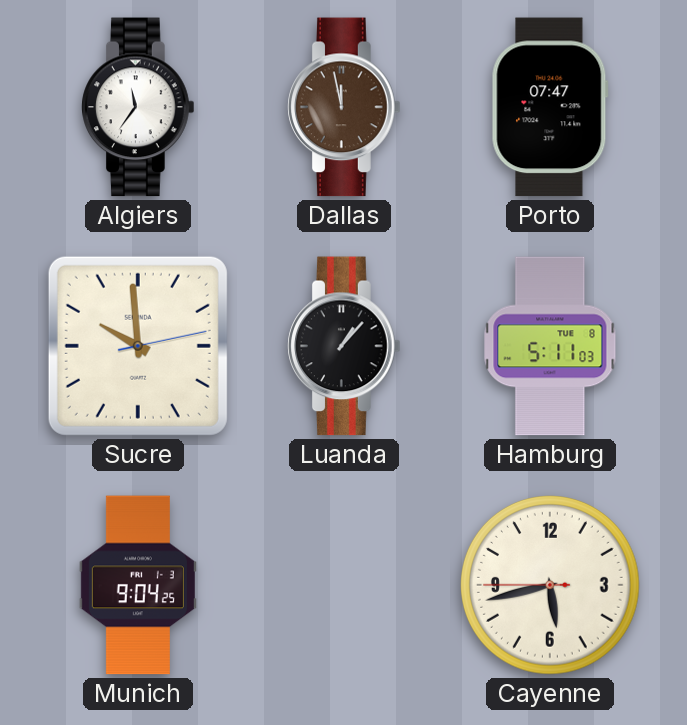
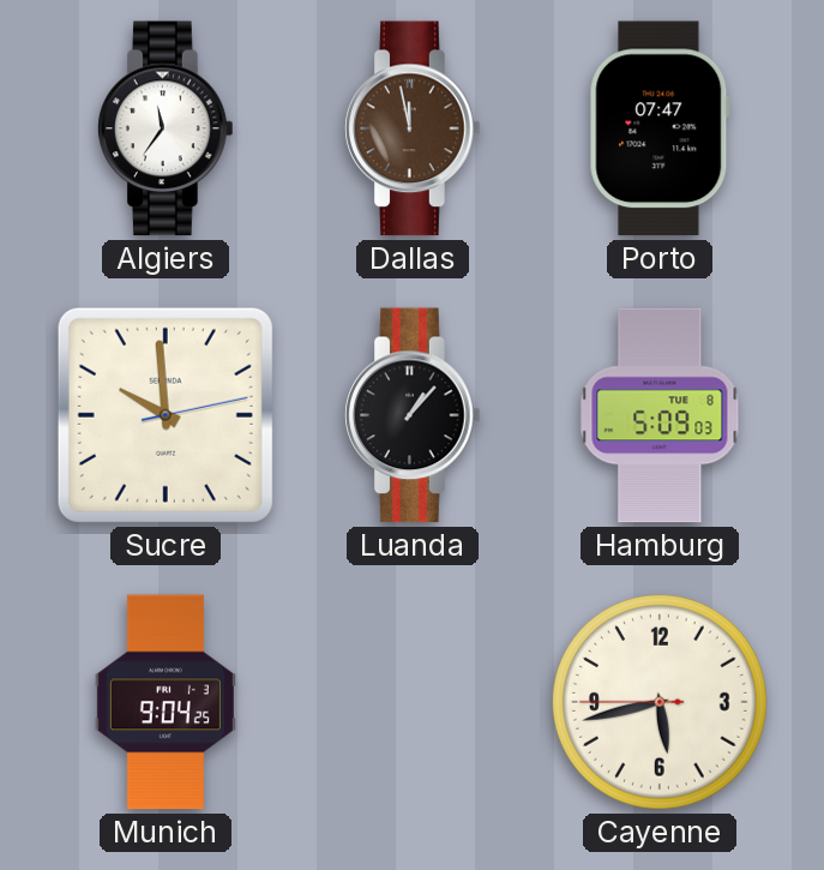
Hamburg: 5:11 -> 5:09 (660, 415)
